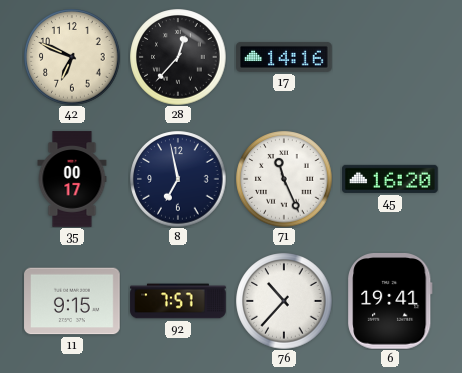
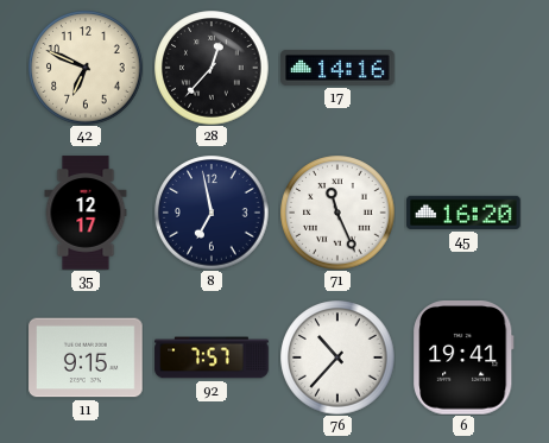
35: 00:17 -> 12:17 (86, 213)
